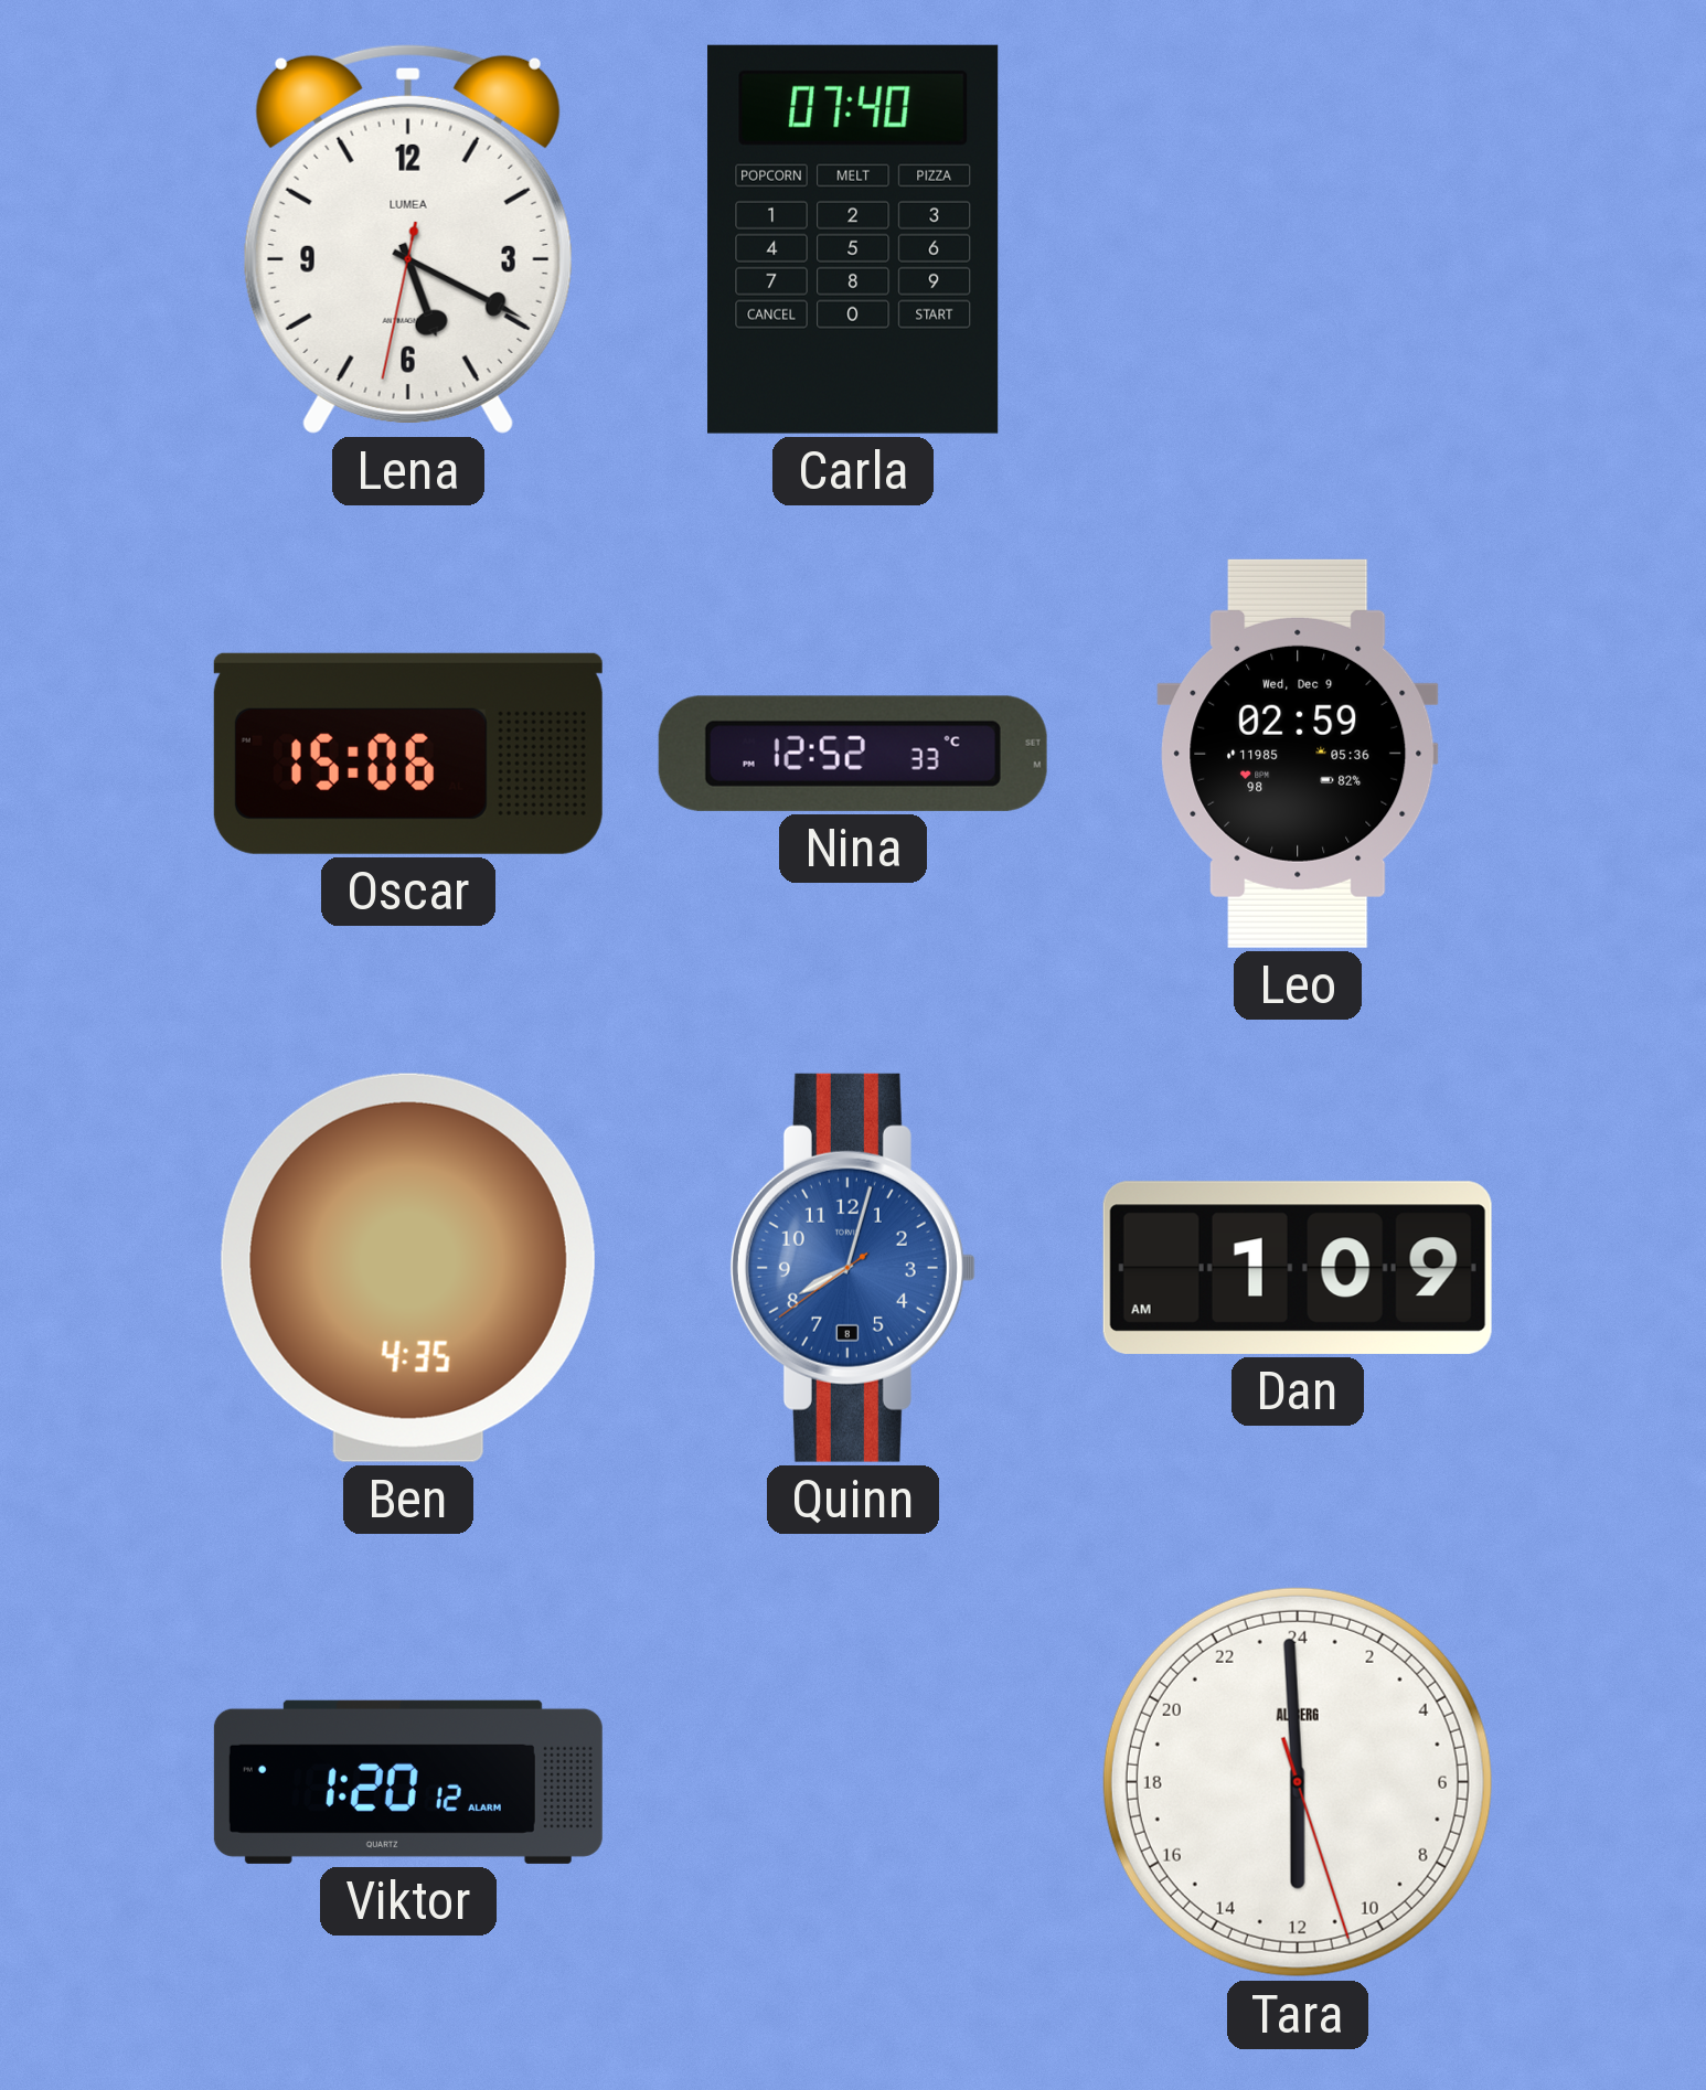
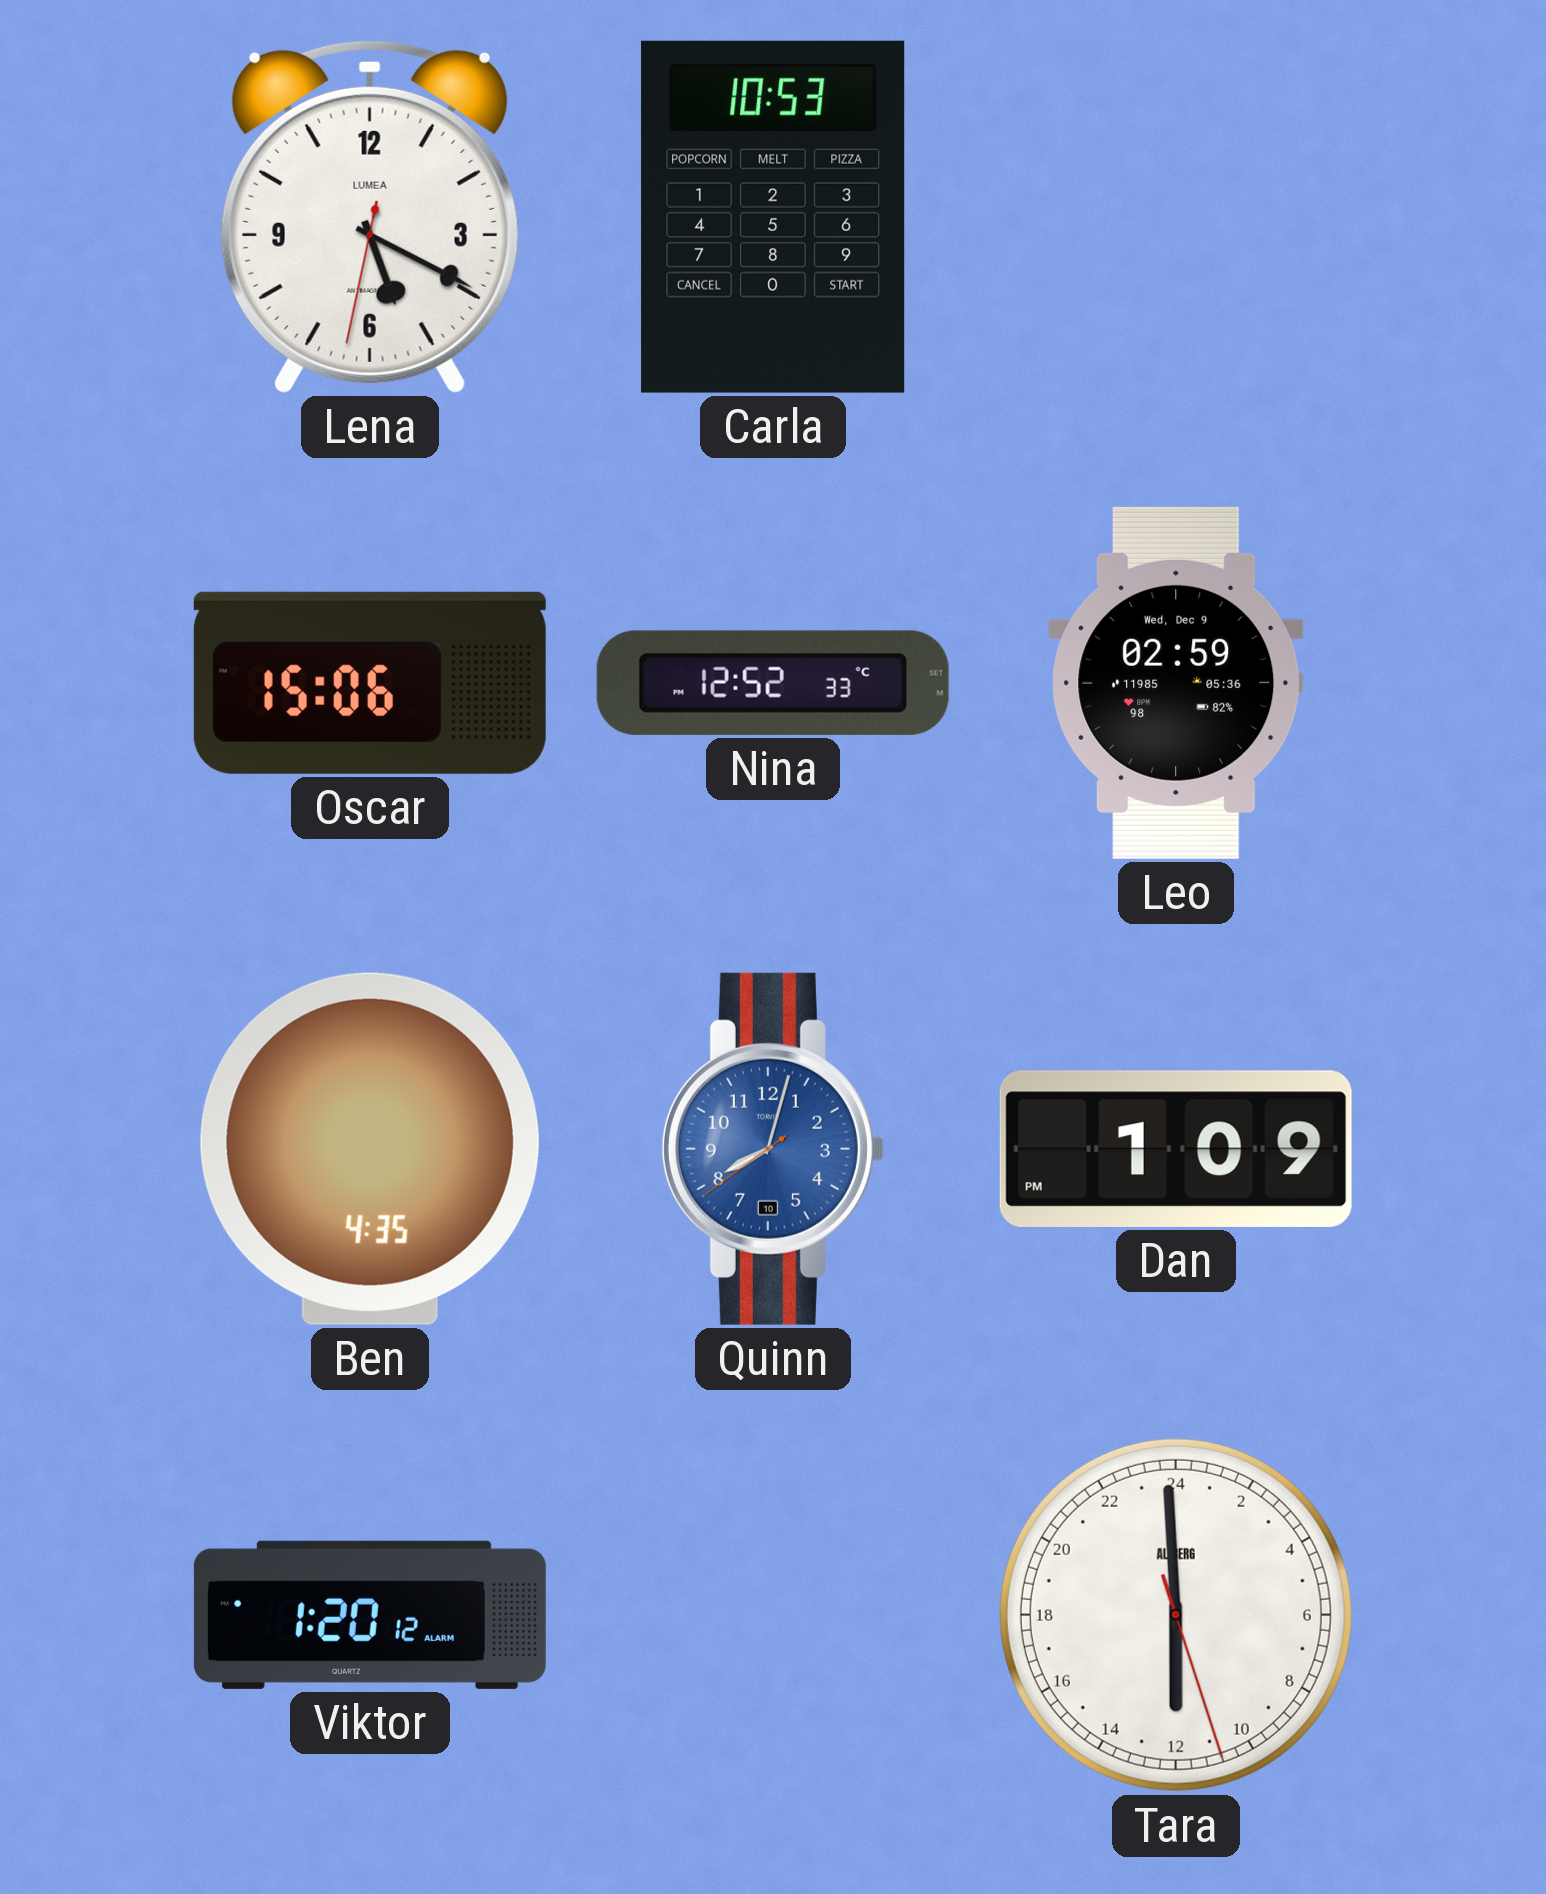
Carla: 07:40 -> 10:53 (773, 217)
Quinn date: 8 -> 10 (773, 1149)
Dan: 1:09 AM -> 1:09 PM (1176, 1149)
